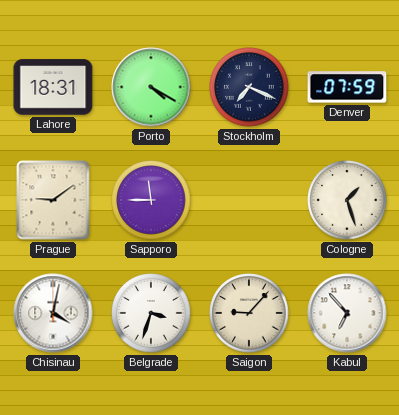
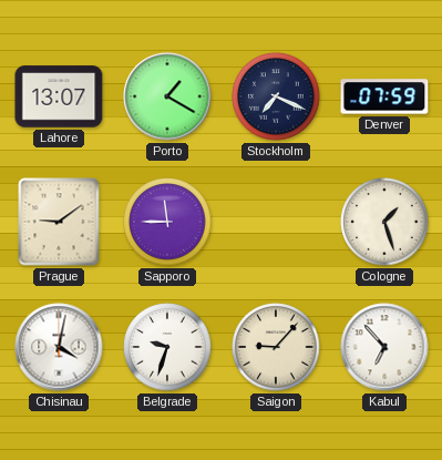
Lahore: 18:31 -> 13:07 (59, 96)
Porto: 4:20 -> 1:20 (167, 96)
Belgrade: 3:33 -> 9:33 (167, 347)
